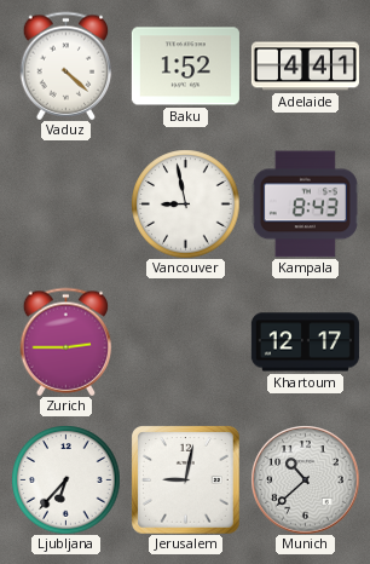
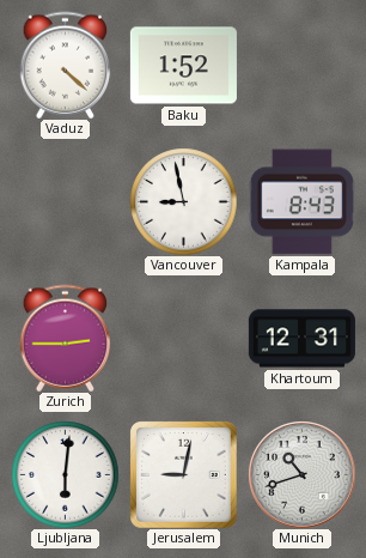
Adelaide: 4:41 -> none (305, 67)
Khartoum: 12:17 -> 12:31 (301, 339)
Ljubljana: 6:37 -> 6:01 (65, 474)
Munich: 10:38 -> 10:42 (301, 474)
